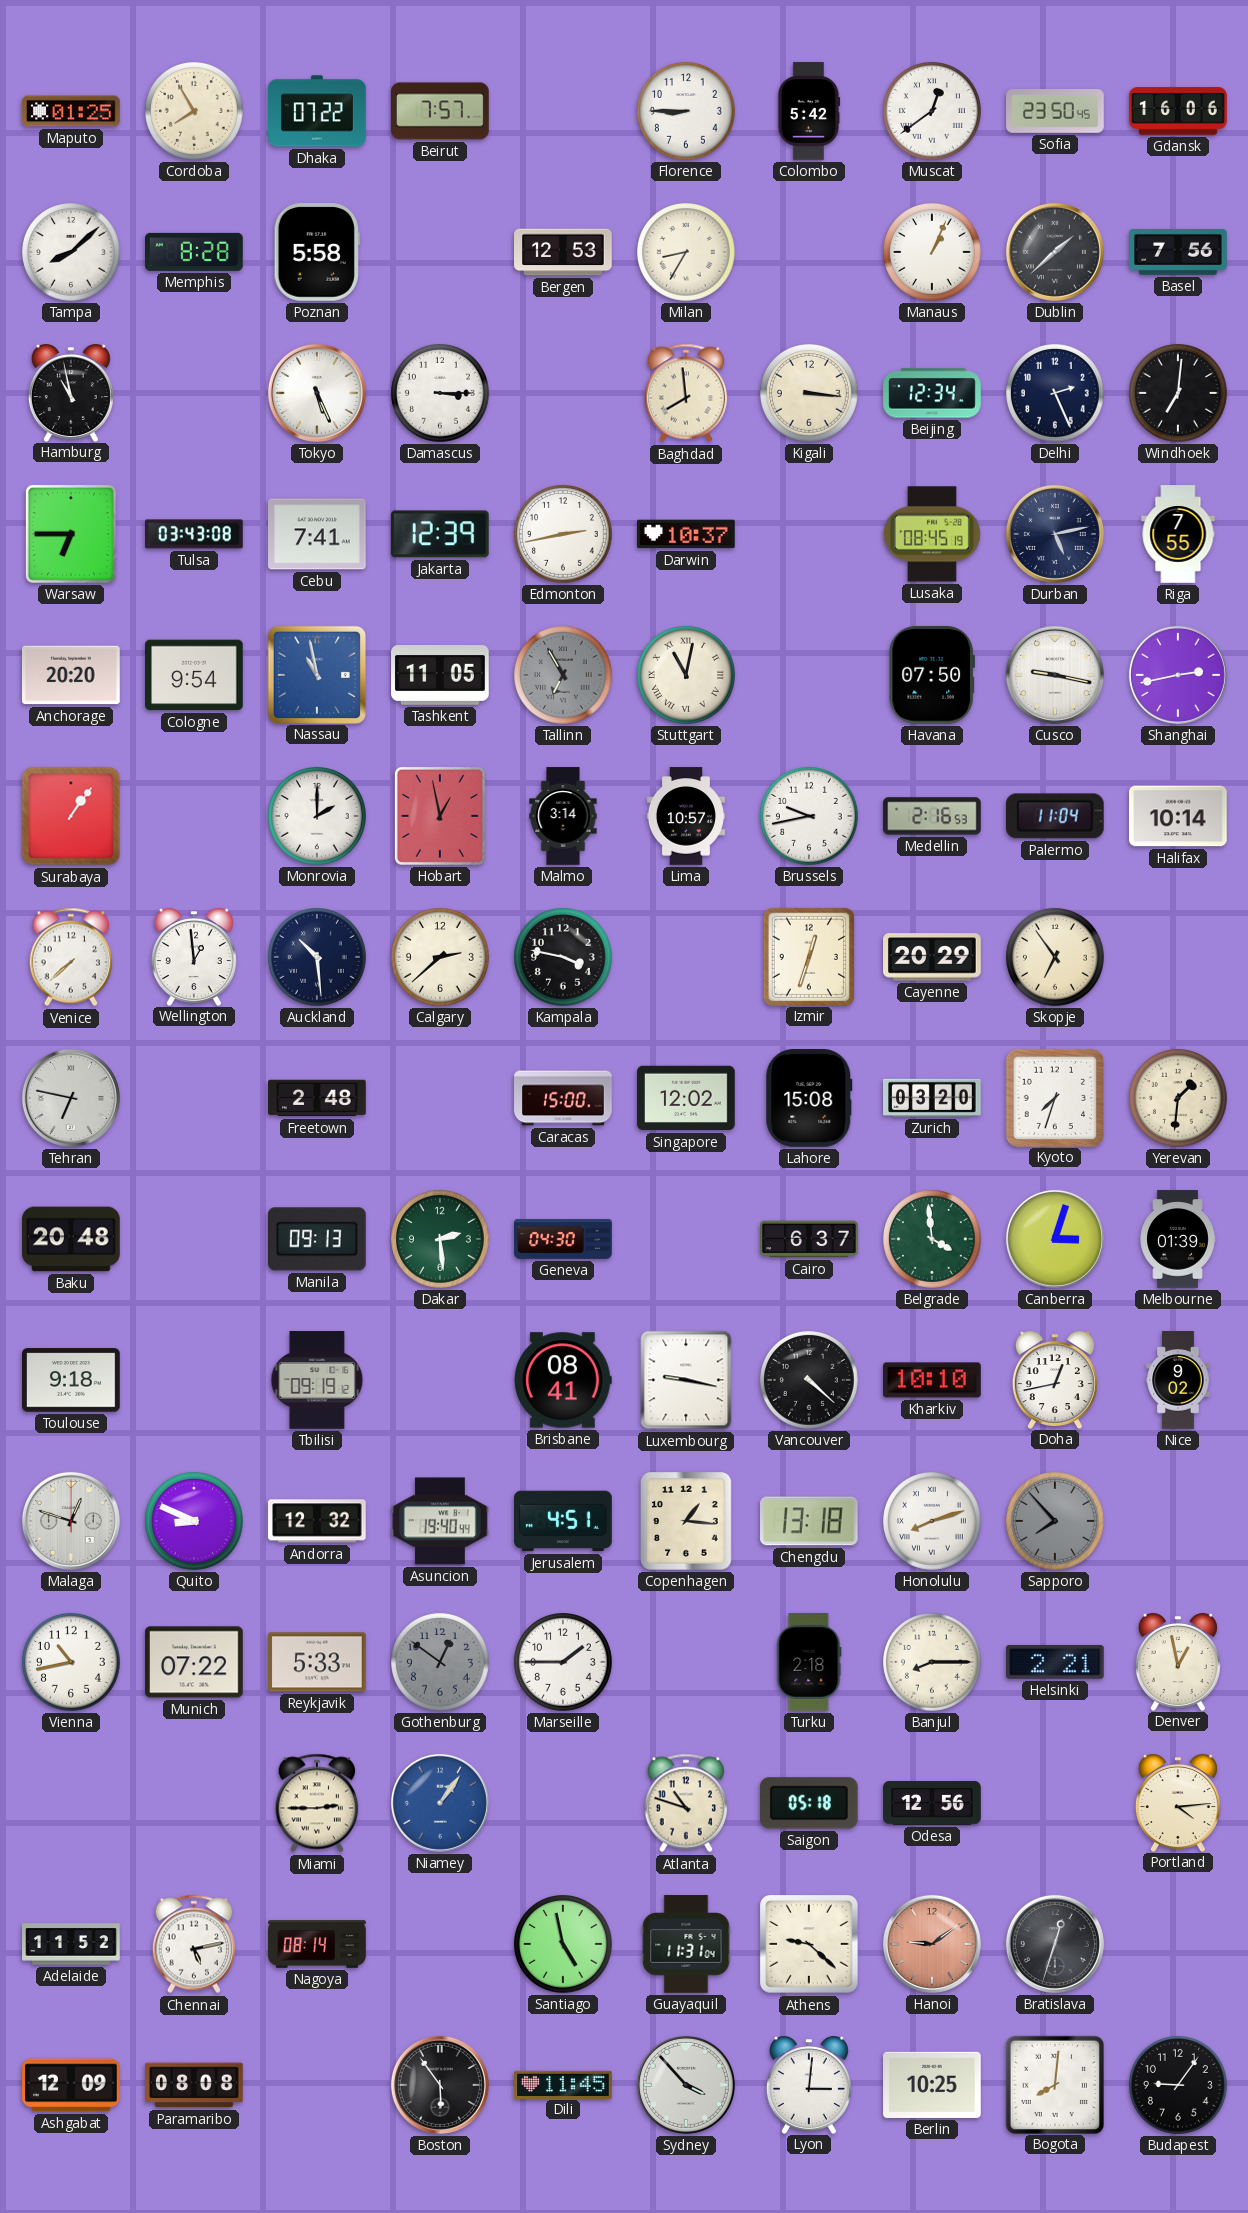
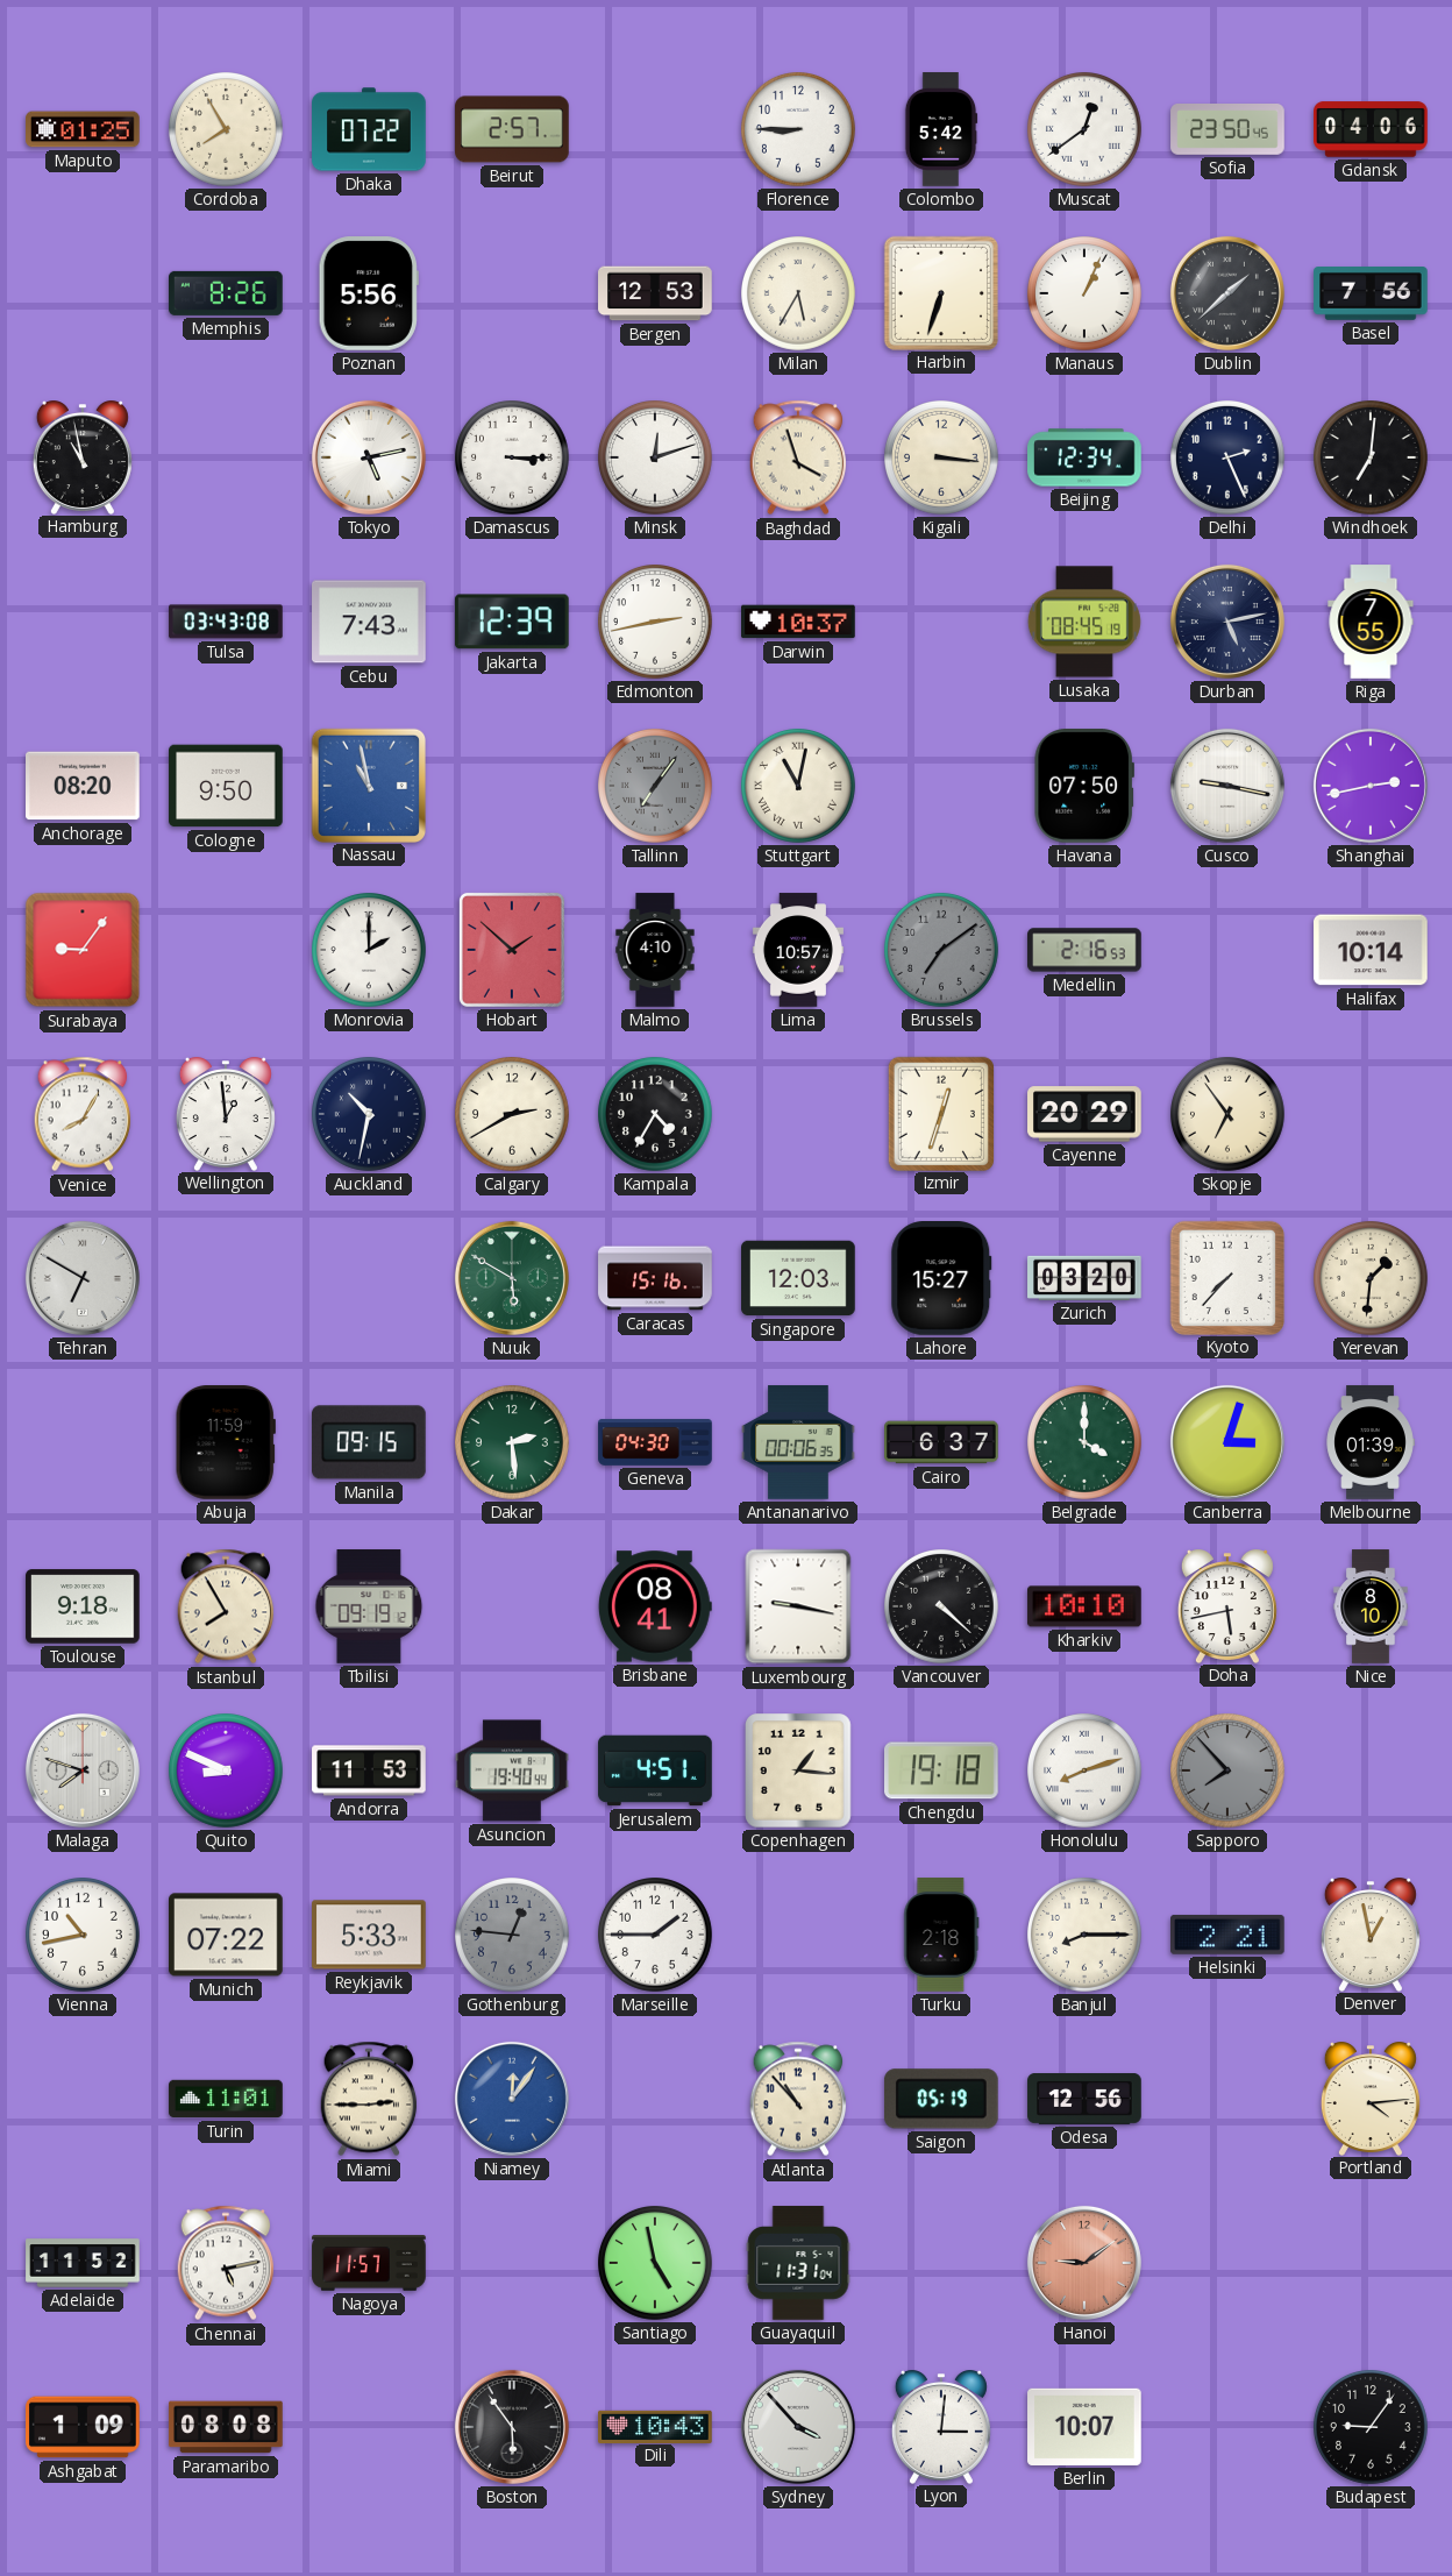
Beirut: 7:57 -> 2:57 (512, 129)
Gdansk: 16:06 -> 04:06 (1371, 129)
Tampa: 8:08 -> none (72, 253)
Memphis: 8:28 -> 8:26 (227, 293)
Poznan: 5:58 -> 5:56 (369, 293)
Milan: 8:35 -> 5:35 (799, 294)
Harbin: none -> 6:33 (940, 292)
Tokyo: 5:26 -> 5:13 (369, 457)
Minsk: none -> 12:12 (656, 459)
Baghdad: 7:59 -> 3:57 (798, 457)
Warsaw: 6:45 -> none (71, 534)
Cebu: 7:41 -> 7:43 (369, 622)
Anchorage: 20:20 -> 08:20 (84, 786)
Cologne: 9:54 -> 9:50 (226, 786)
Tashkent: 11:05 -> none (440, 676)
Tallinn: 6:55 -> 7:06 (656, 787)
Surabaya: 1:06 -> 9:06 (83, 950)
Hobart: 12:58 -> 1:52 (512, 950)
Malmo: 3:14 -> 4:10 (655, 950)
Brussels: 9:43 -> 7:09 (942, 951)
Brussels dial: white -> grey (942, 951)
Palermo: 11:04 -> none (1055, 816)
Venice: 7:38 -> 8:05 (83, 1114)
Auckland: 10:29 -> 10:32 (370, 1115)
Calgary: 2:38 -> 2:40 (513, 1115)
Kampala: 3:47 -> 4:35 (656, 1115)
Tehran: 6:47 -> 6:50 (83, 1278)
Freetown: 2:48 -> none (317, 1098)
Nuuk: none -> 5:50 (512, 1278)
Caracas: 15:00 -> 15:16 (655, 1278)
Singapore: 12:02 -> 12:03 (798, 1278)
Lahore: 15:08 -> 15:27 (941, 1279)
Kyoto: 7:33 -> 7:37 (1226, 1277)
Baku: 20:48 -> none (71, 1239)
Abuja: none -> 11:59 (226, 1443)
Manila: 09:13 -> 09:15 (370, 1442)
Antananarivo: none -> 00:06 (798, 1442)
Belgrade: 3:59 -> 4:00 (1086, 1443)
Istanbul: none -> 7:55 (226, 1606)
Doha: 12:43 -> 5:43 (1227, 1606)
Nice: 9:02 -> 8:10 (1371, 1606)
Malaga: 12:48 -> 7:48 (83, 1770)
Andorra: 12:32 -> 11:53 (369, 1770)
Chengdu: 13:18 -> 19:18 (942, 1770)
Gothenburg: 12:51 -> 12:46 (513, 1936)
Turin: none -> 11:01 (226, 2099)
Niamey: 1:06 -> 12:06 (512, 2099)
Atlanta: 10:48 -> 10:53 (798, 2099)
Saigon: 05:18 -> 05:19 (941, 2099)
Nagoya: 08:14 -> 11:57 (369, 2263)
Athens: 9:22 -> none (809, 1944)
Bratislava: 12:33 -> none (1055, 1944)
Ashgabat: 12:09 -> 1:09 (83, 2427)
Dili: 11:45 -> 10:43 (655, 2426)
Berlin: 10:25 -> 10:07 (1084, 2427)
Bogota: 8:01 -> none (1054, 2084)
